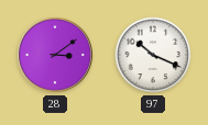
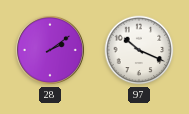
28: 3:09 -> 2:09 (50, 50)
